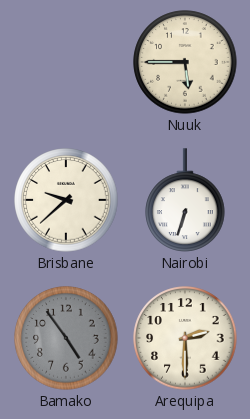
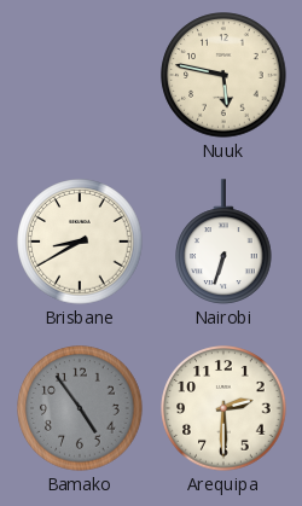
Nuuk: 5:45 -> 5:47 (223, 75)
Brisbane: 9:38 -> 8:40 (80, 242)
